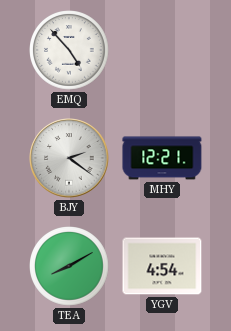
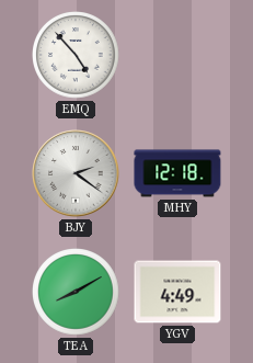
MHY: 12:21 -> 12:18 (177, 173)
YGV: 4:54 -> 4:49 (177, 292)
